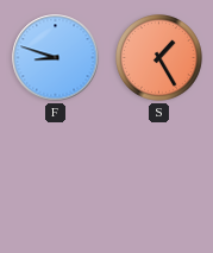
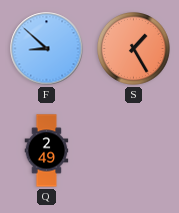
F: 8:48 -> 8:52 (47, 49)
Q: none -> 2:49 (47, 151)
